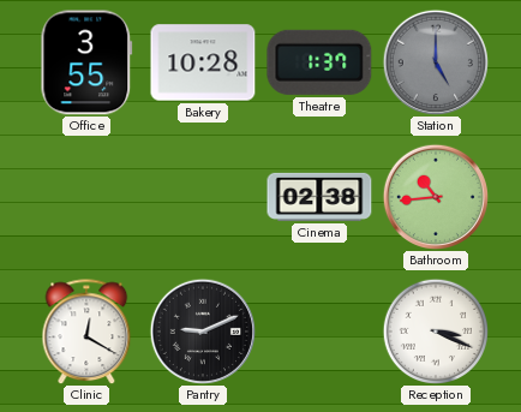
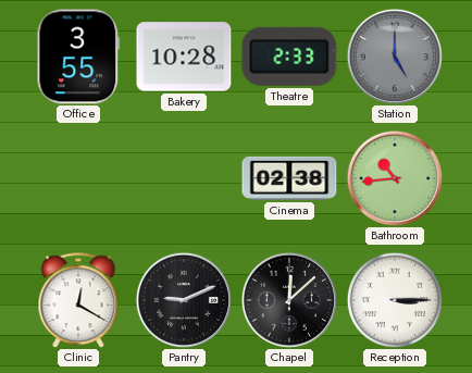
Theatre: 1:37 -> 2:33 (289, 57)
Chapel: none -> 12:08 (288, 299)
Reception: 3:19 -> 3:15 (395, 300)
